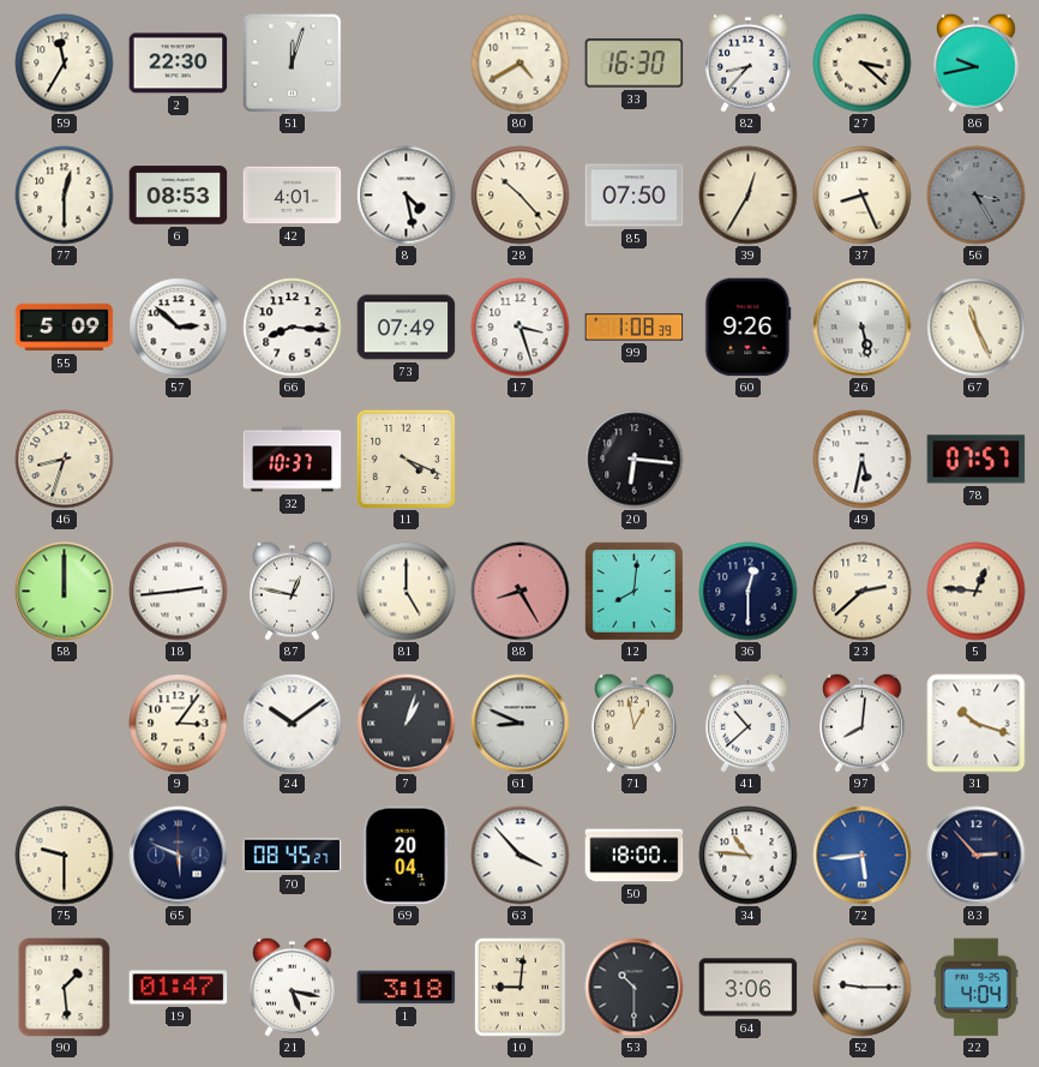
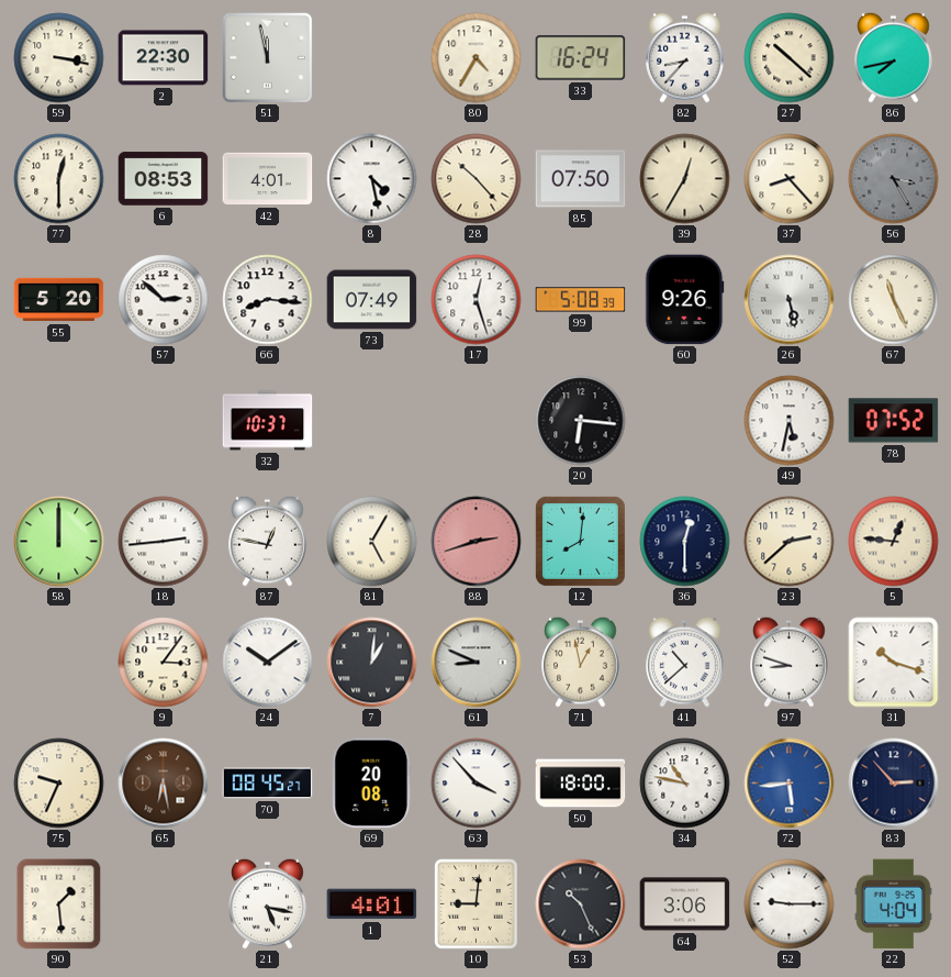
59: 11:35 -> 3:17 (59, 58)
51: 12:03 -> 11:58 (267, 57)
80: 4:40 -> 4:35 (477, 58)
33: 16:30 -> 16:24 (581, 58)
27: 3:22 -> 10:22 (790, 58)
86: 9:43 -> 7:43 (894, 57)
37: 8:26 -> 8:23 (790, 179)
55: 5:09 -> 5:20 (59, 300)
17: 3:27 -> 12:27 (477, 300)
99: 1:08 -> 5:08 (581, 300)
46: 8:33 -> none (65, 460)
11: 4:19 -> none (406, 458)
78: 07:57 -> 07:52 (894, 421)
81: 5:00 -> 5:05 (372, 542)
88: 8:25 -> 2:42 (477, 542)
7: 1:03 -> 1:01 (372, 663)
97: 8:01 -> 8:48 (790, 662)
75: 9:30 -> 9:34 (59, 784)
65: 5:49 -> 6:28 (164, 784)
65 dial: navy -> brown (164, 784)
69: 20:04 -> 20:08 (372, 784)
34: 10:46 -> 10:47 (685, 784)
19: 01:47 -> none (179, 988)
1: 3:18 -> 4:01 (372, 904)
53: 10:30 -> 10:26 (581, 904)
